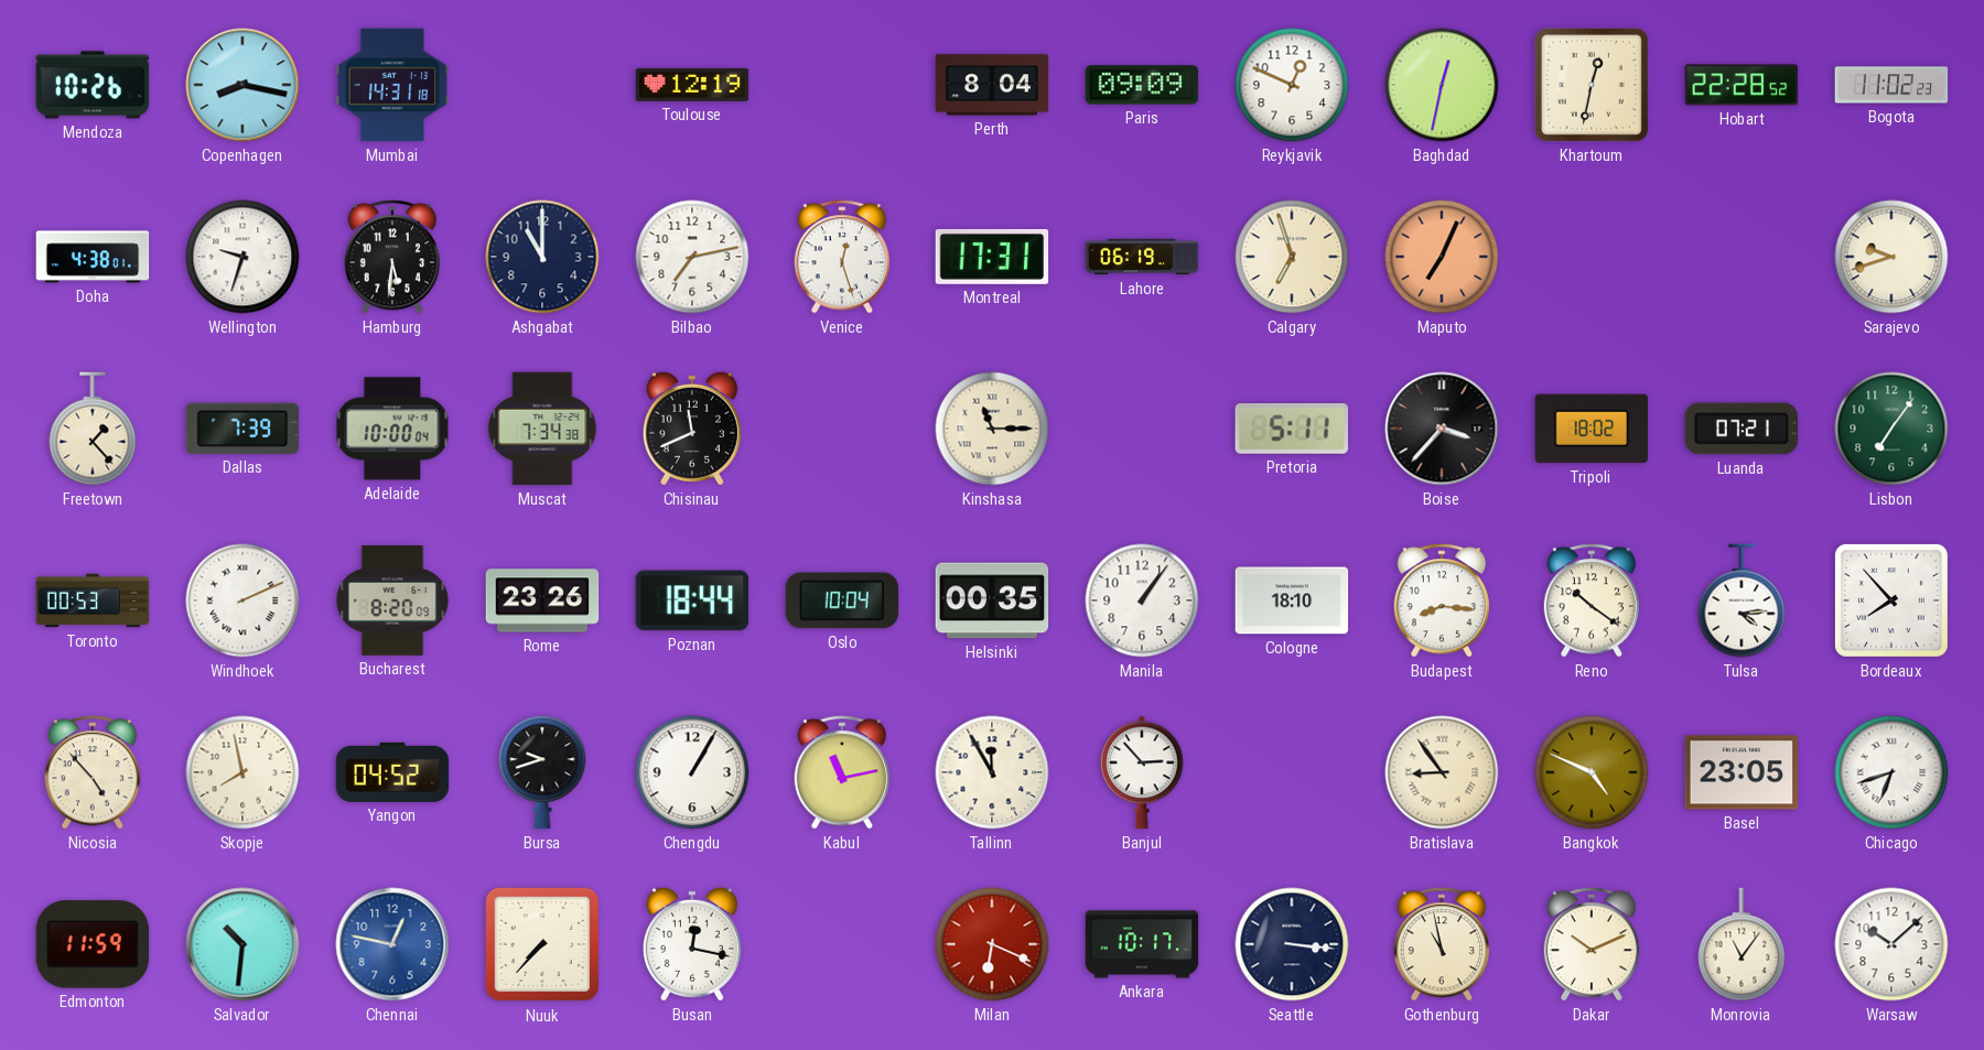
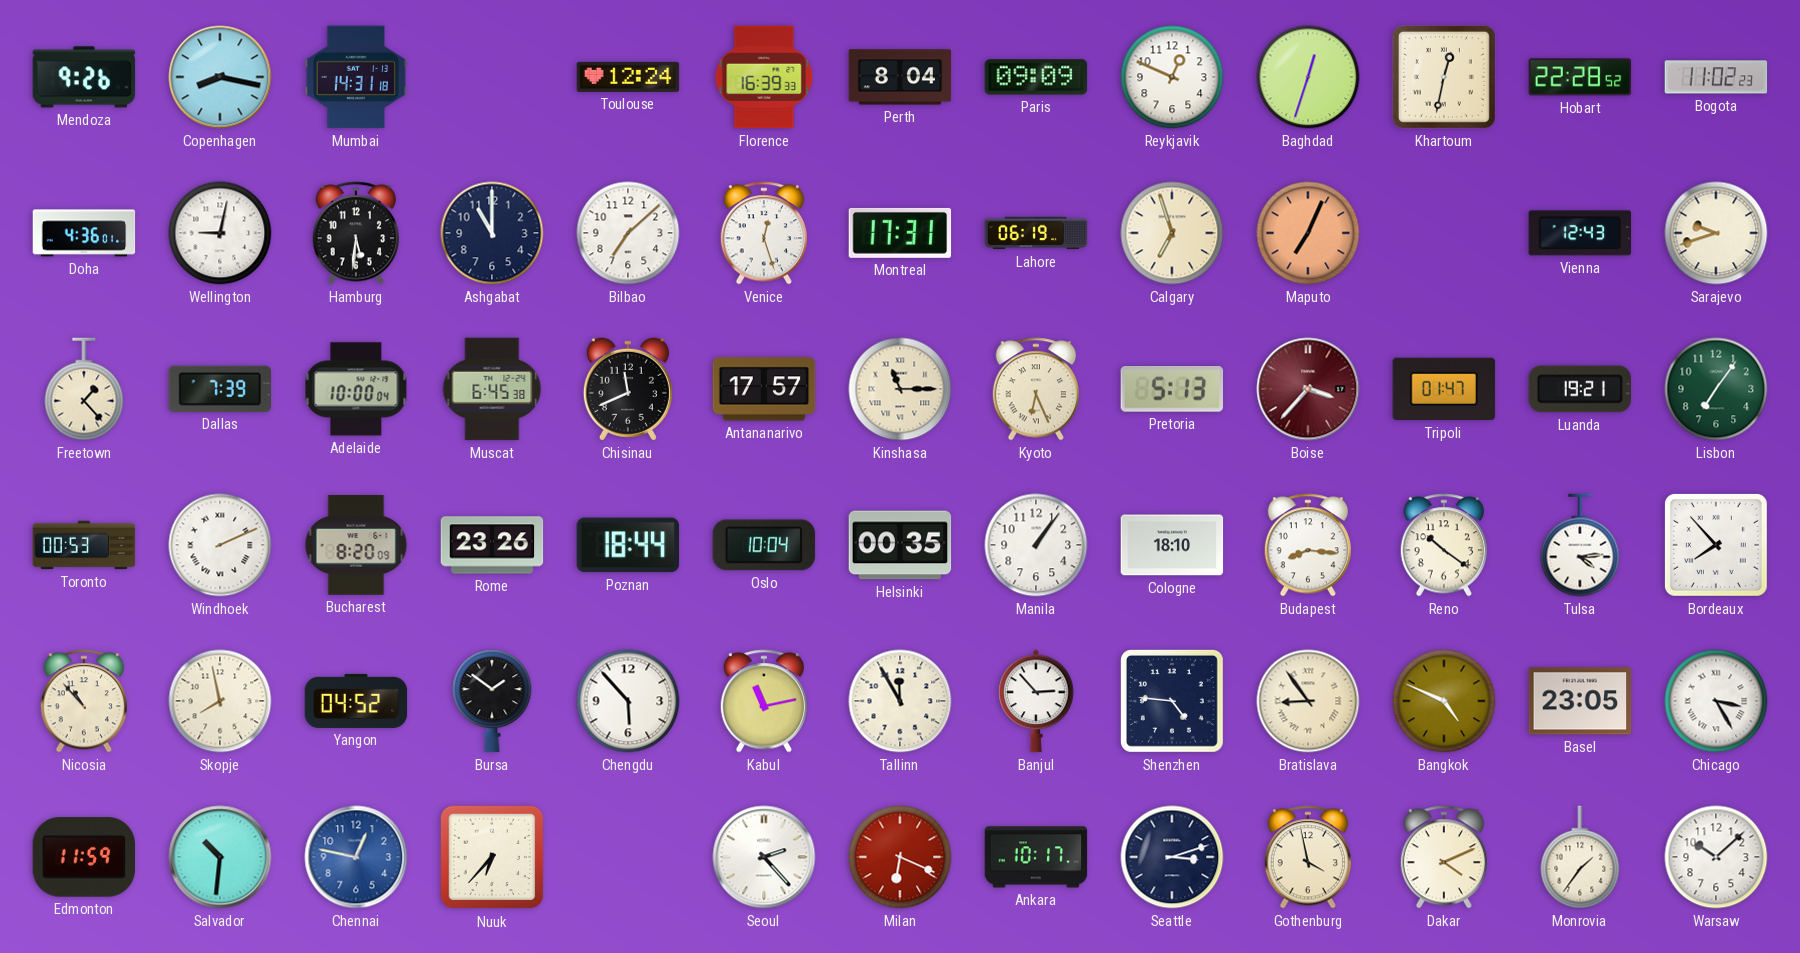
Mendoza: 10:26 -> 9:26 (84, 77)
Toulouse: 12:19 -> 12:24 (628, 77)
Florence: none -> 16:39 (764, 77)
Baghdad: 12:32 -> 12:33 (1308, 77)
Doha: 4:38 -> 4:36 (84, 233)
Wellington: 9:33 -> 9:02 (220, 233)
Bilbao: 7:13 -> 7:08 (628, 233)
Vienna: none -> 12:43 (1580, 233)
Muscat: 7:34 -> 6:45 (492, 389)
Antananarivo: none -> 17:57 (764, 389)
Kyoto: none -> 6:26 (1035, 389)
Pretoria: 5:11 -> 5:13 (1172, 390)
Boise dial: black -> burgundy (1308, 389)
Tripoli: 18:02 -> 01:47 (1444, 389)
Luanda: 07:21 -> 19:21 (1579, 389)
Nicosia: 4:53 -> 10:53 (83, 701)
Bursa: 9:42 -> 1:51 (492, 701)
Chengdu: 1:05 -> 5:53 (628, 701)
Shenzhen: none -> 4:46 (1172, 701)
Chicago: 6:42 -> 3:25 (1716, 701)
Nuuk: 7:37 -> 6:37 (492, 857)
Busan: 12:17 -> none (692, 944)
Seoul: none -> 2:23 (764, 857)
Seattle: 3:16 -> 3:12 (1172, 857)
Gothenburg: 10:58 -> 3:58 (1307, 857)
Dakar: 10:11 -> 4:11 (1443, 857)
Monrovia: 11:06 -> 1:36 (1580, 857)
